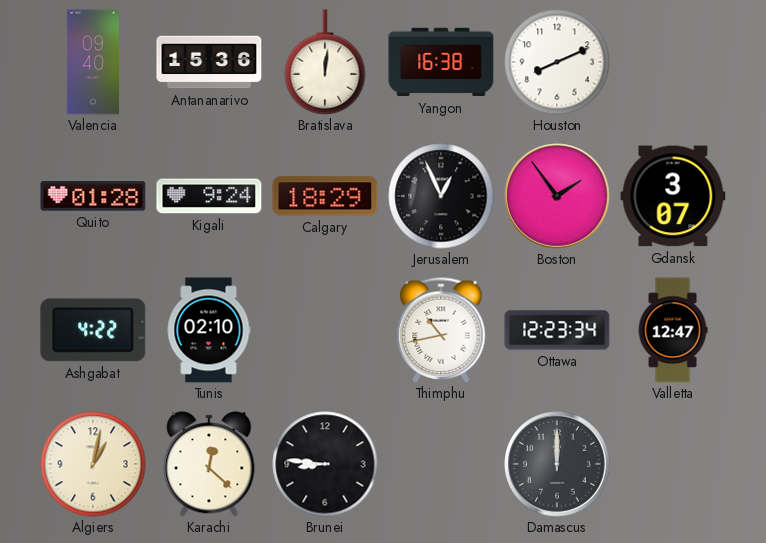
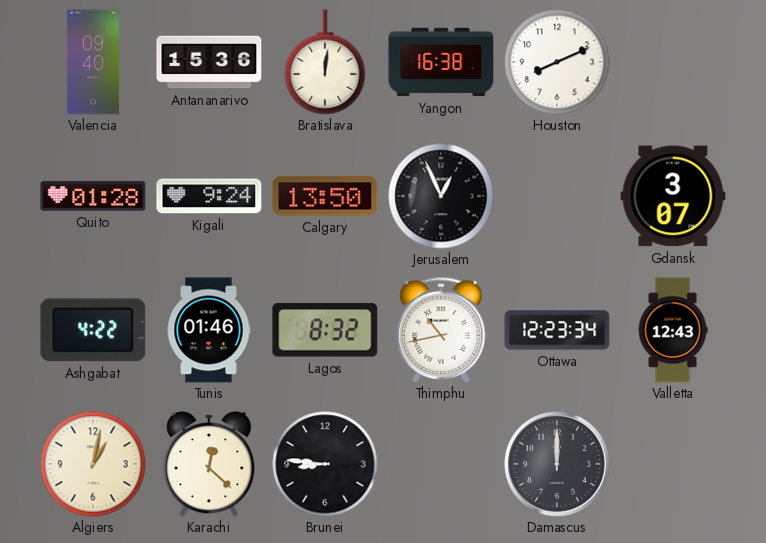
Calgary: 18:29 -> 13:50 (325, 196)
Boston: 1:54 -> none (557, 196)
Tunis: 02:10 -> 01:46 (209, 330)
Lagos: none -> 8:32 (325, 330)
Valletta: 12:47 -> 12:43 (673, 330)
